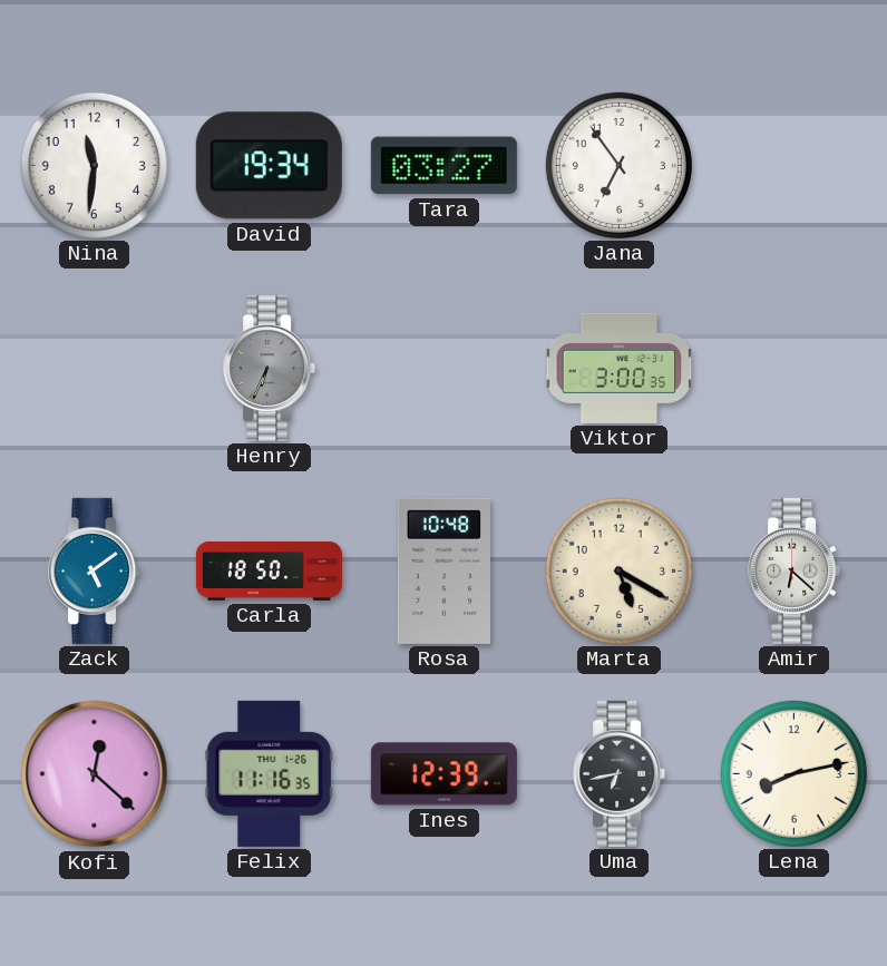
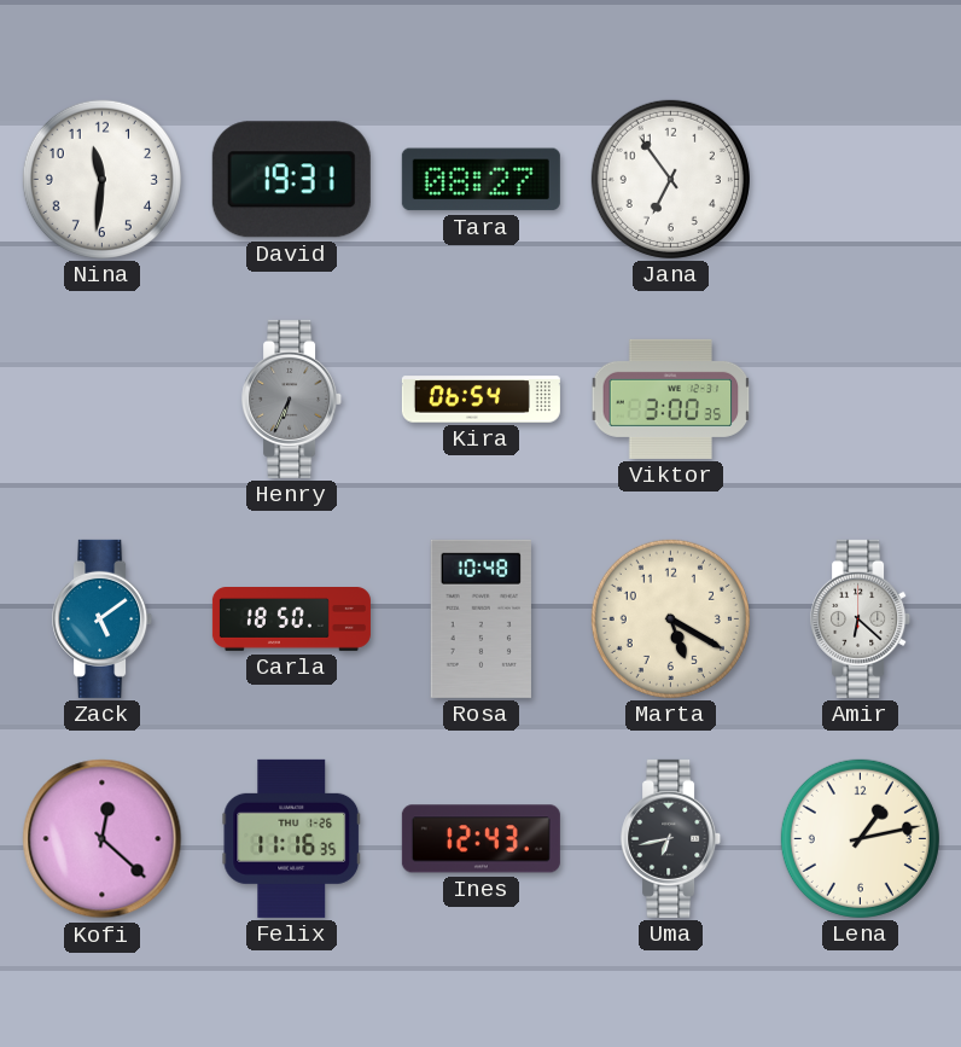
David: 19:34 -> 19:31 (291, 180)
Tara: 03:27 -> 08:27 (481, 180)
Kira: none -> 06:54 (481, 400)
Ines: 12:39 -> 12:43 (481, 839)
Lena: 8:13 -> 1:13 (860, 838)
